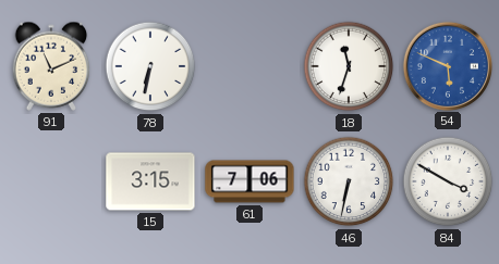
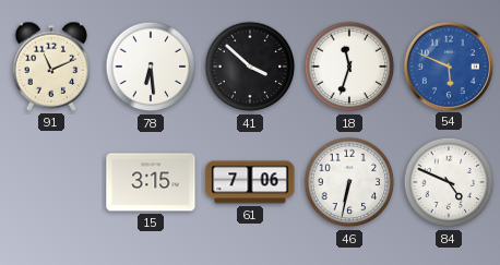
78: 6:32 -> 6:29 (151, 67)
41: none -> 3:52 (250, 67)
84: 3:50 -> 4:49 (449, 182)
